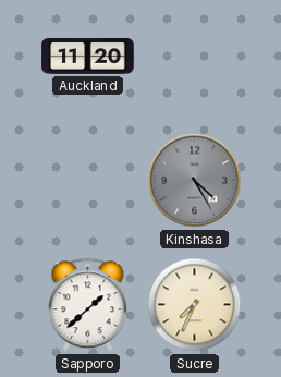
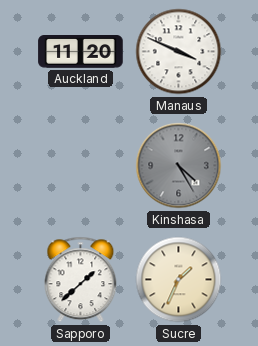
Manaus: none -> 3:49 (179, 52)
Sucre: 7:34 -> 1:34 (179, 280)
